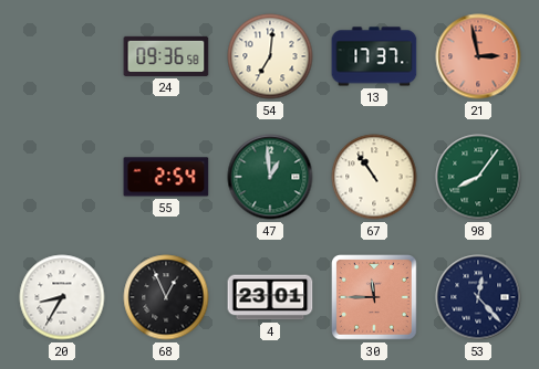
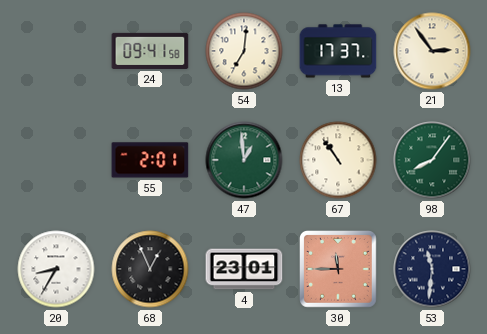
24: 09:36 -> 09:41 (150, 51)
21: 2:58 -> 2:54 (432, 51)
21 dial: salmon -> cream (432, 51)
55: 2:54 -> 2:01 (150, 160)
53: 12:23 -> 11:31 (432, 269)
